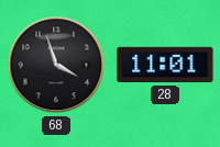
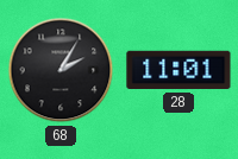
68: 3:57 -> 2:05 (61, 70)
